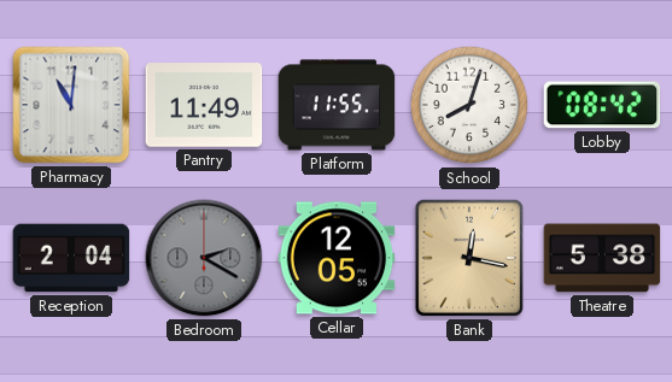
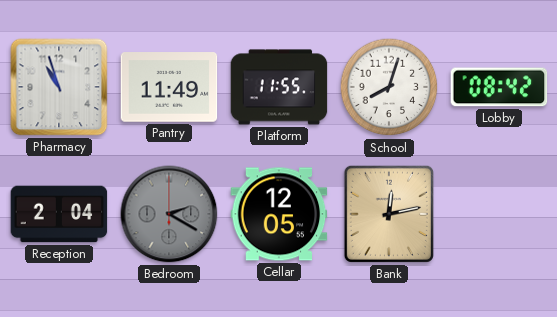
Pharmacy: 11:01 -> 10:57 (59, 87)
Bank: 12:17 -> 12:13 (389, 214)
Theatre: 5:38 -> none (602, 258)
